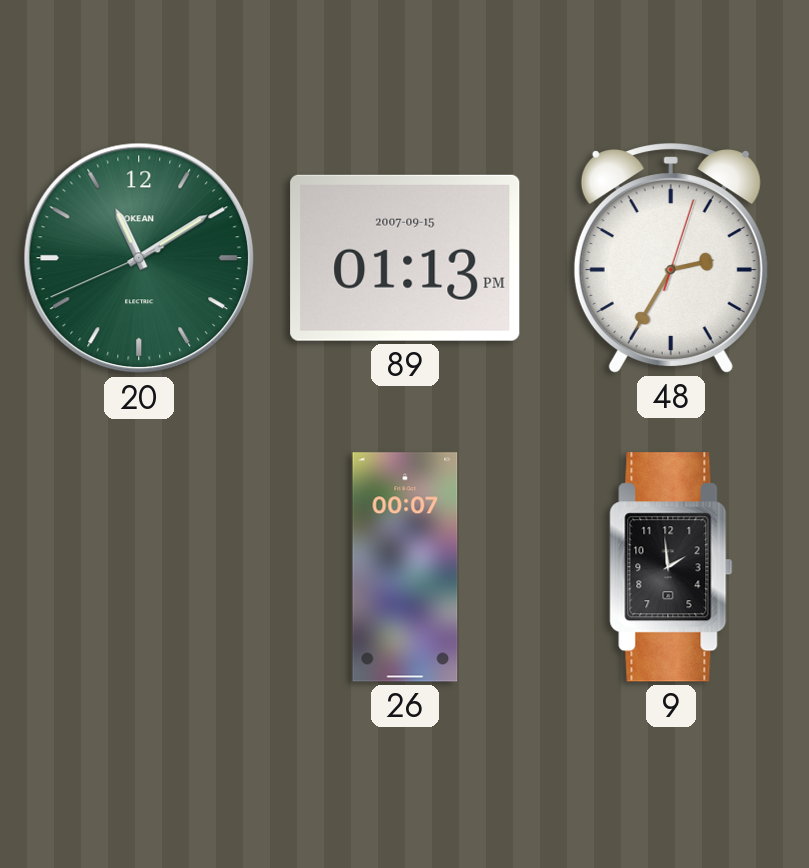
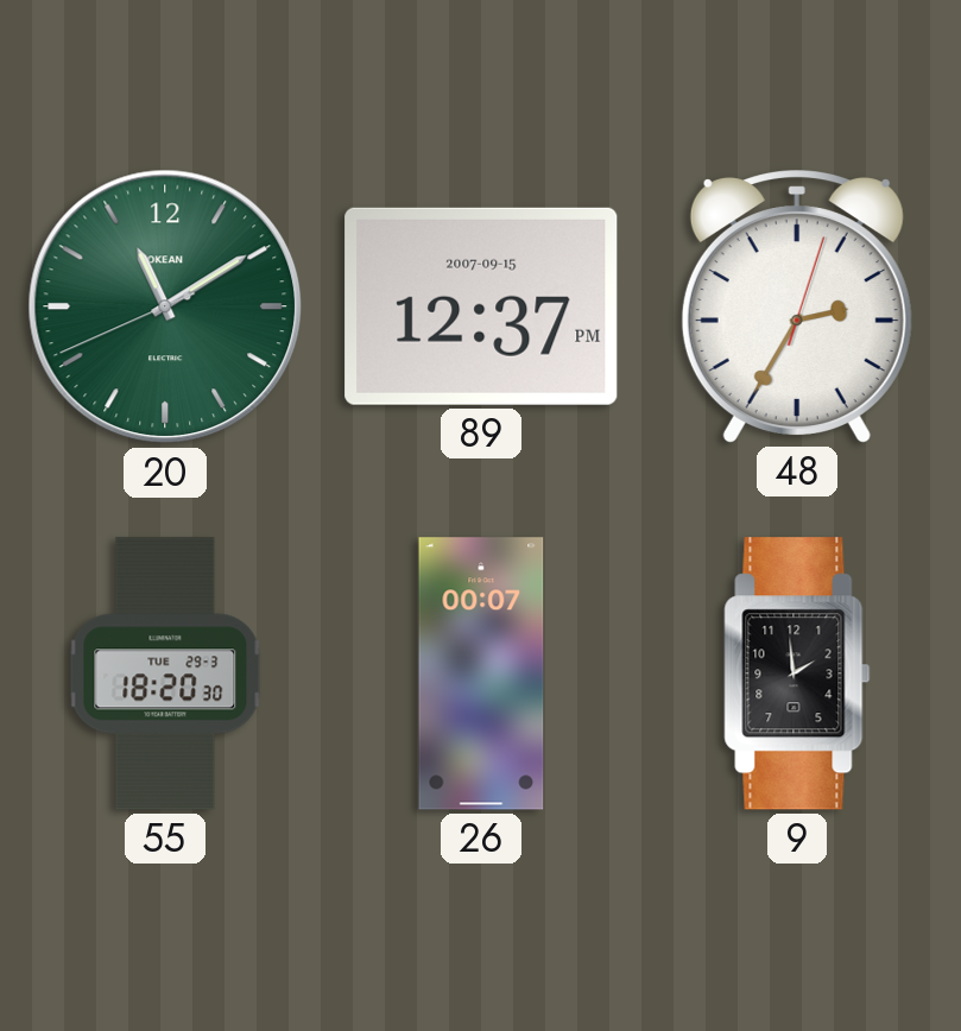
89: 01:13 -> 12:37 (481, 306)
55: none -> 18:20 (165, 673)
